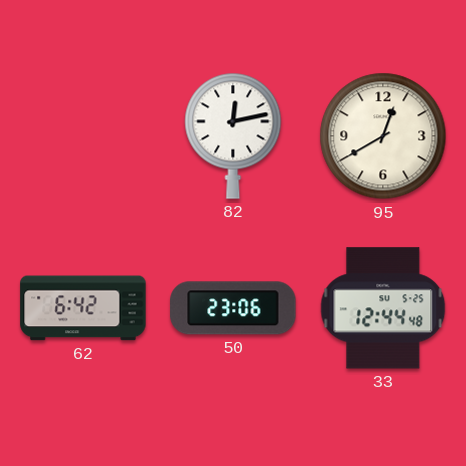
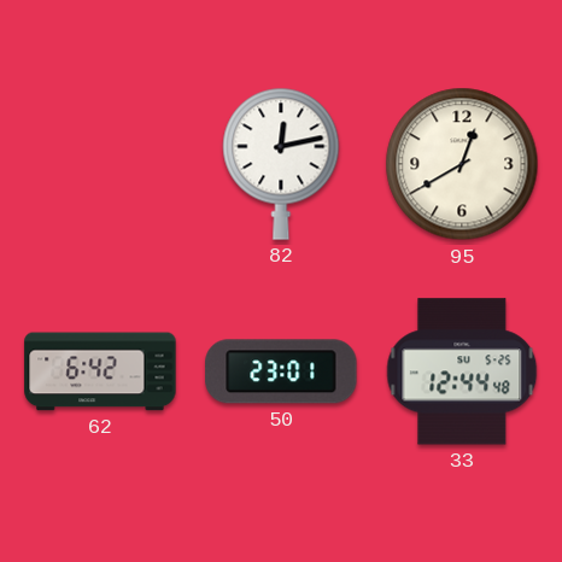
50: 23:06 -> 23:01 (281, 371)
